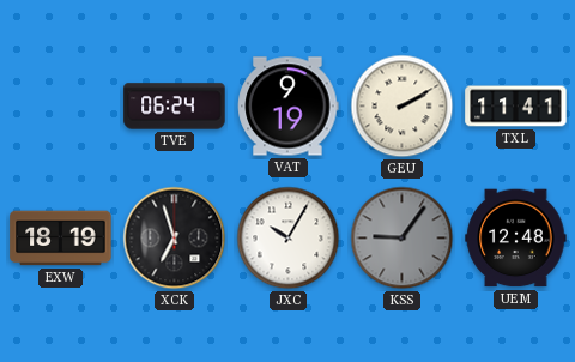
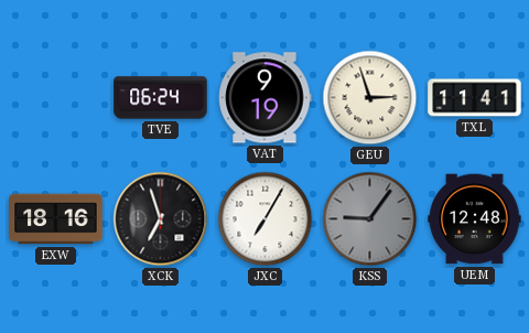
GEU: 2:10 -> 2:57 (370, 98)
EXW: 18:19 -> 18:16 (56, 219)
JXC: 10:05 -> 7:05 (266, 219)
